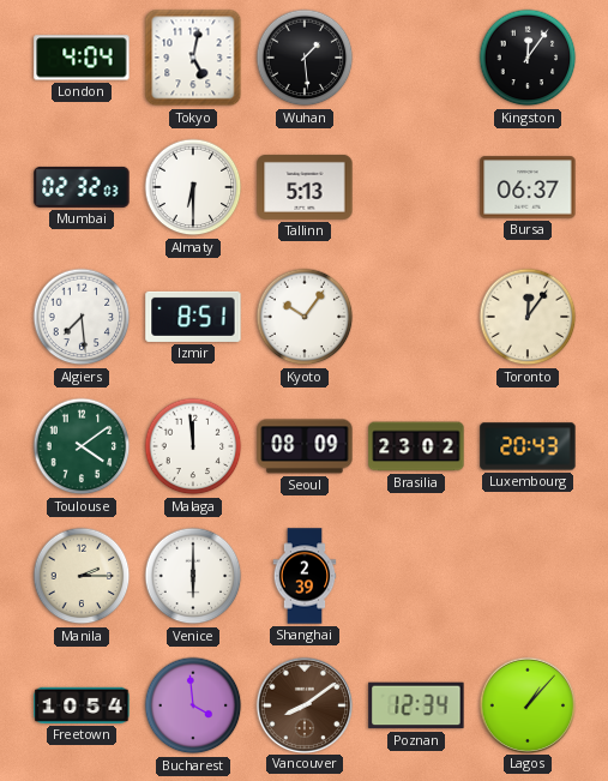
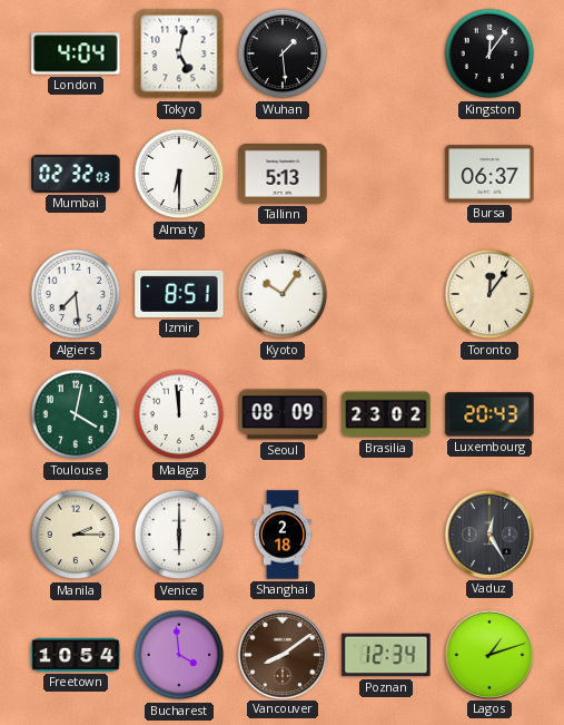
Toulouse: 4:09 -> 4:02 (76, 414)
Shanghai: 2:39 -> 2:18 (283, 535)
Vaduz: none -> 12:25 (488, 533)
Lagos: 1:07 -> 1:12 (488, 654)
